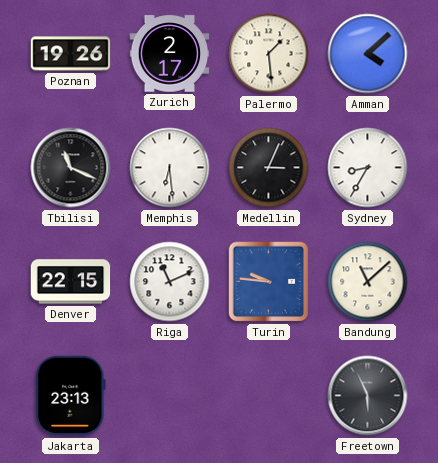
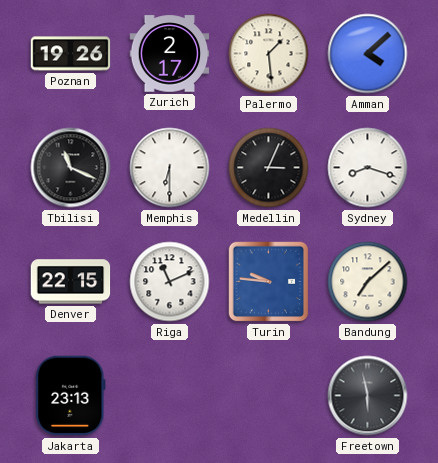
Memphis: 6:29 -> 6:30 (170, 168)
Sydney: 8:35 -> 8:18 (368, 168)
Bandung: 11:08 -> 7:08 (368, 282)
Freetown: 5:56 -> 5:58 (368, 396)
